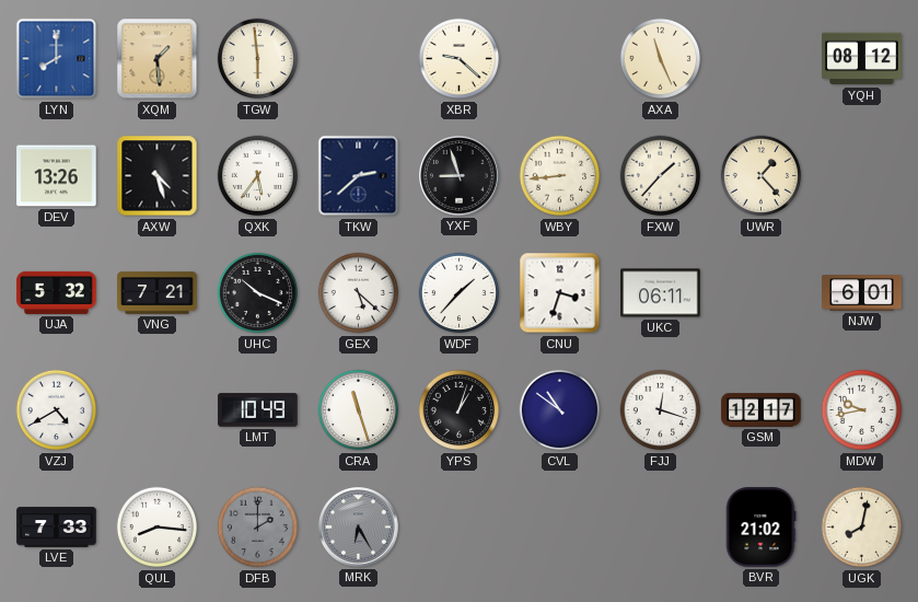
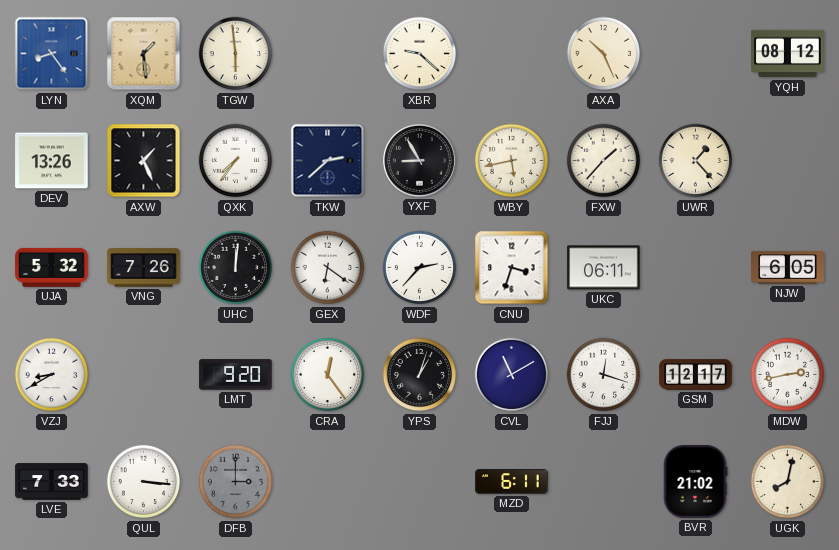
LYN: 8:00 -> 8:24 (52, 54)
AXA: 11:26 -> 10:26 (604, 54)
AXW: 4:27 -> 1:26 (144, 161)
QXK: 5:36 -> 7:36 (236, 161)
YXF: 8:57 -> 8:55 (420, 161)
WBY: 8:44 -> 5:43 (512, 161)
VNG: 7:21 -> 7:26 (144, 268)
UHC: 10:19 -> 12:01 (236, 268)
GEX: 5:22 -> 6:21 (328, 268)
WDF: 1:37 -> 2:37 (420, 268)
NJW: 6:01 -> 6:05 (788, 268)
VZJ: 4:40 -> 8:40 (52, 375)
LMT: 10:49 -> 9:20 (236, 375)
CRA: 11:27 -> 12:24 (328, 375)
CVL: 10:51 -> 11:10 (512, 375)
MDW: 9:43 -> 2:43 (788, 375)
QUL: 8:16 -> 3:16 (144, 482)
DFB: 2:00 -> 3:00 (236, 482)
MRK: 6:25 -> none (359, 528)
MZD: none -> 6:11 (512, 482)
